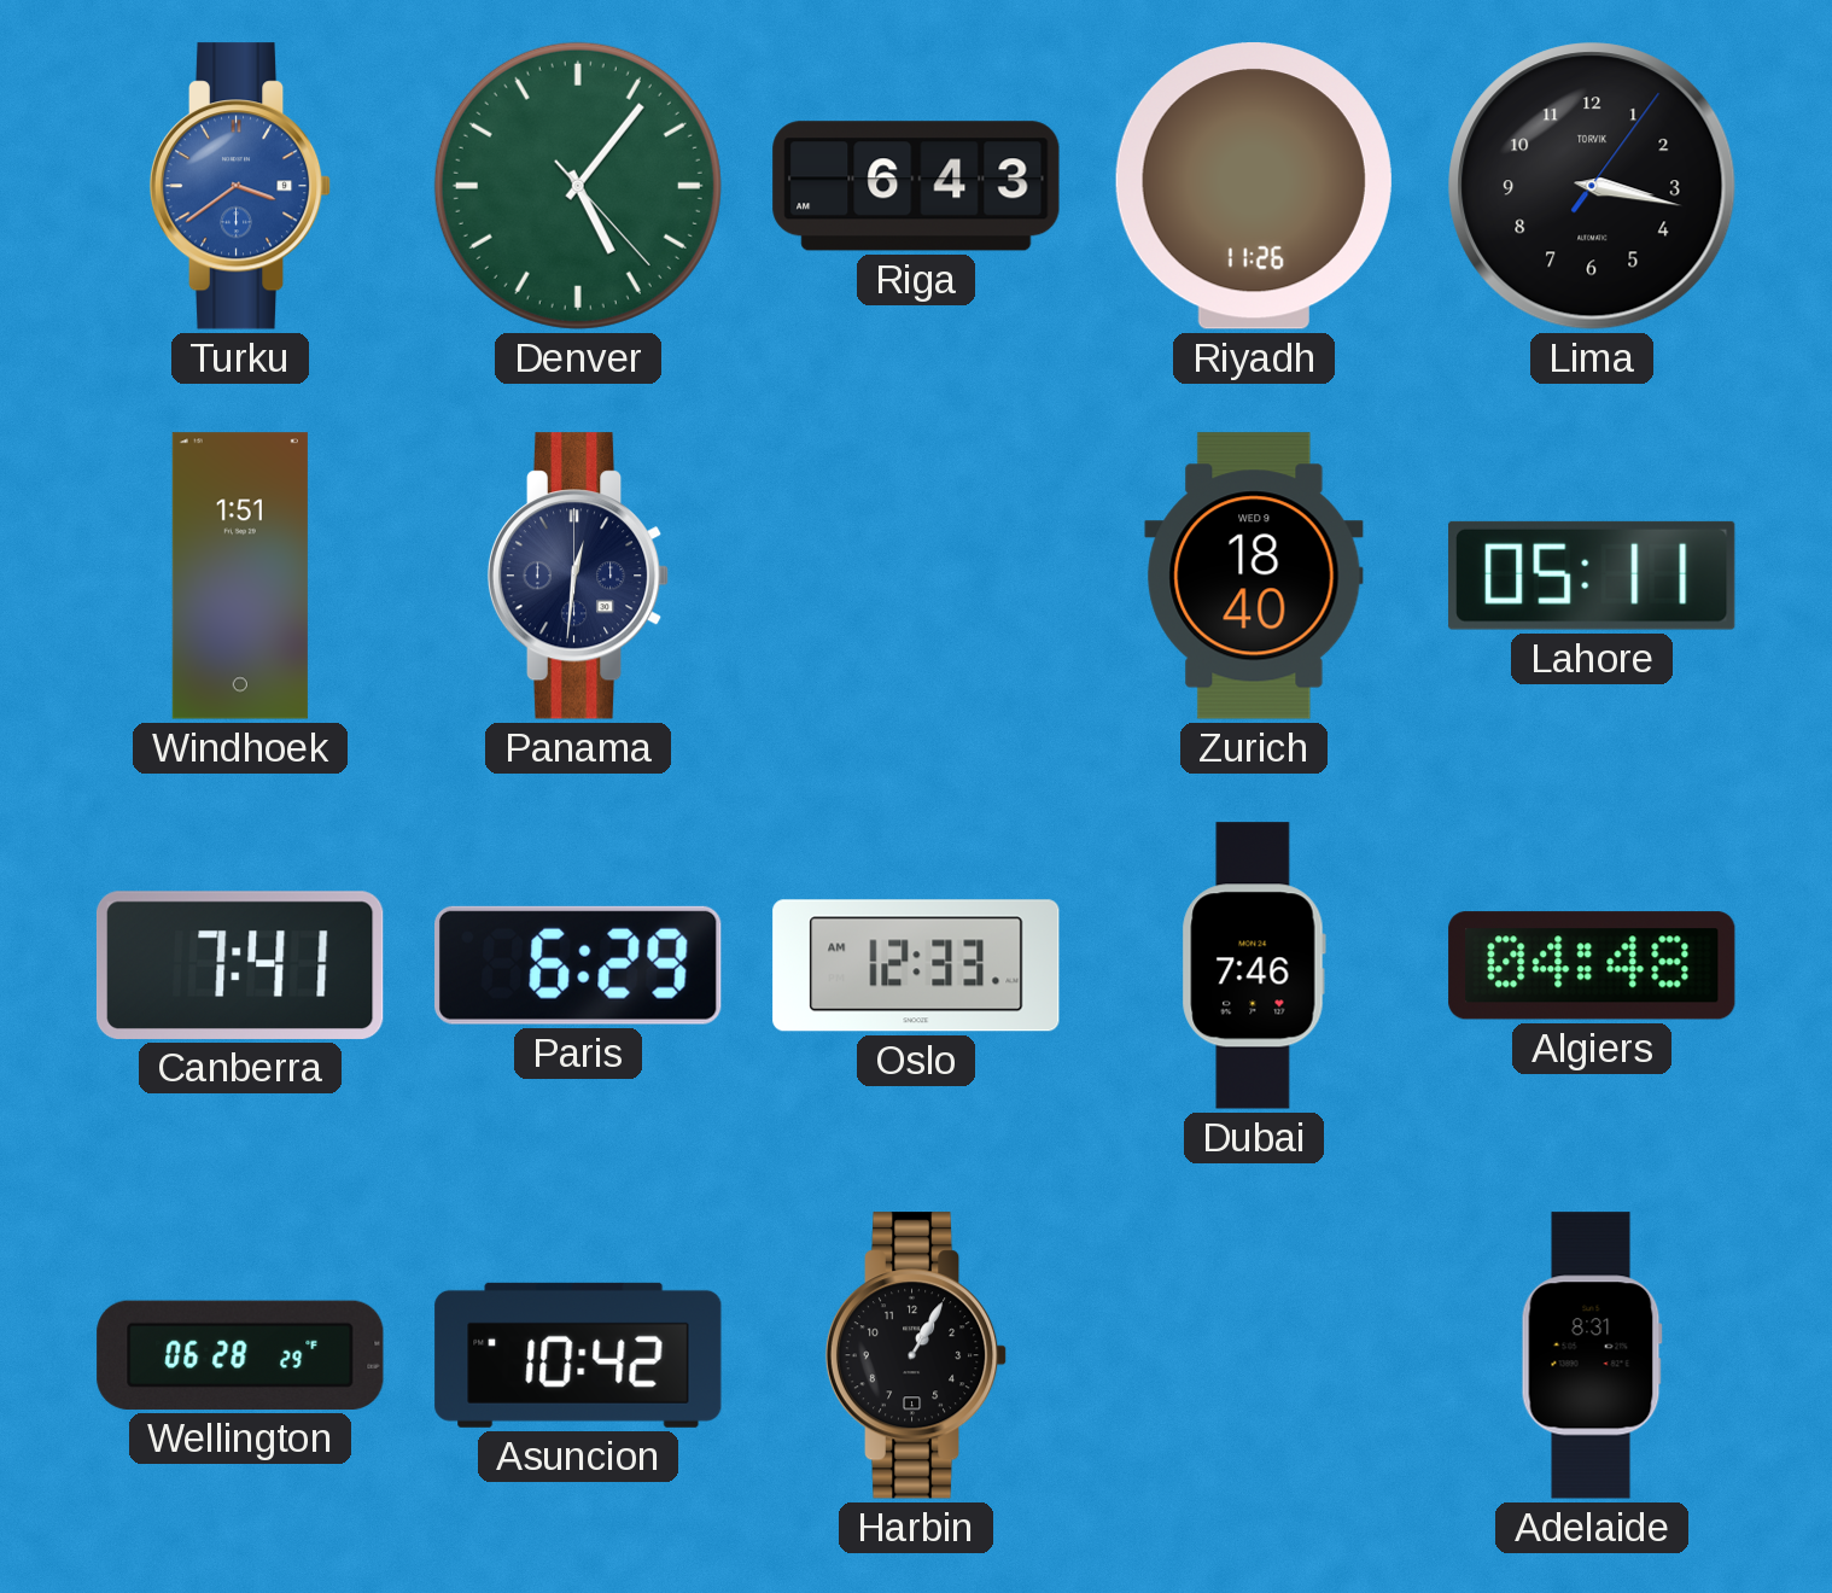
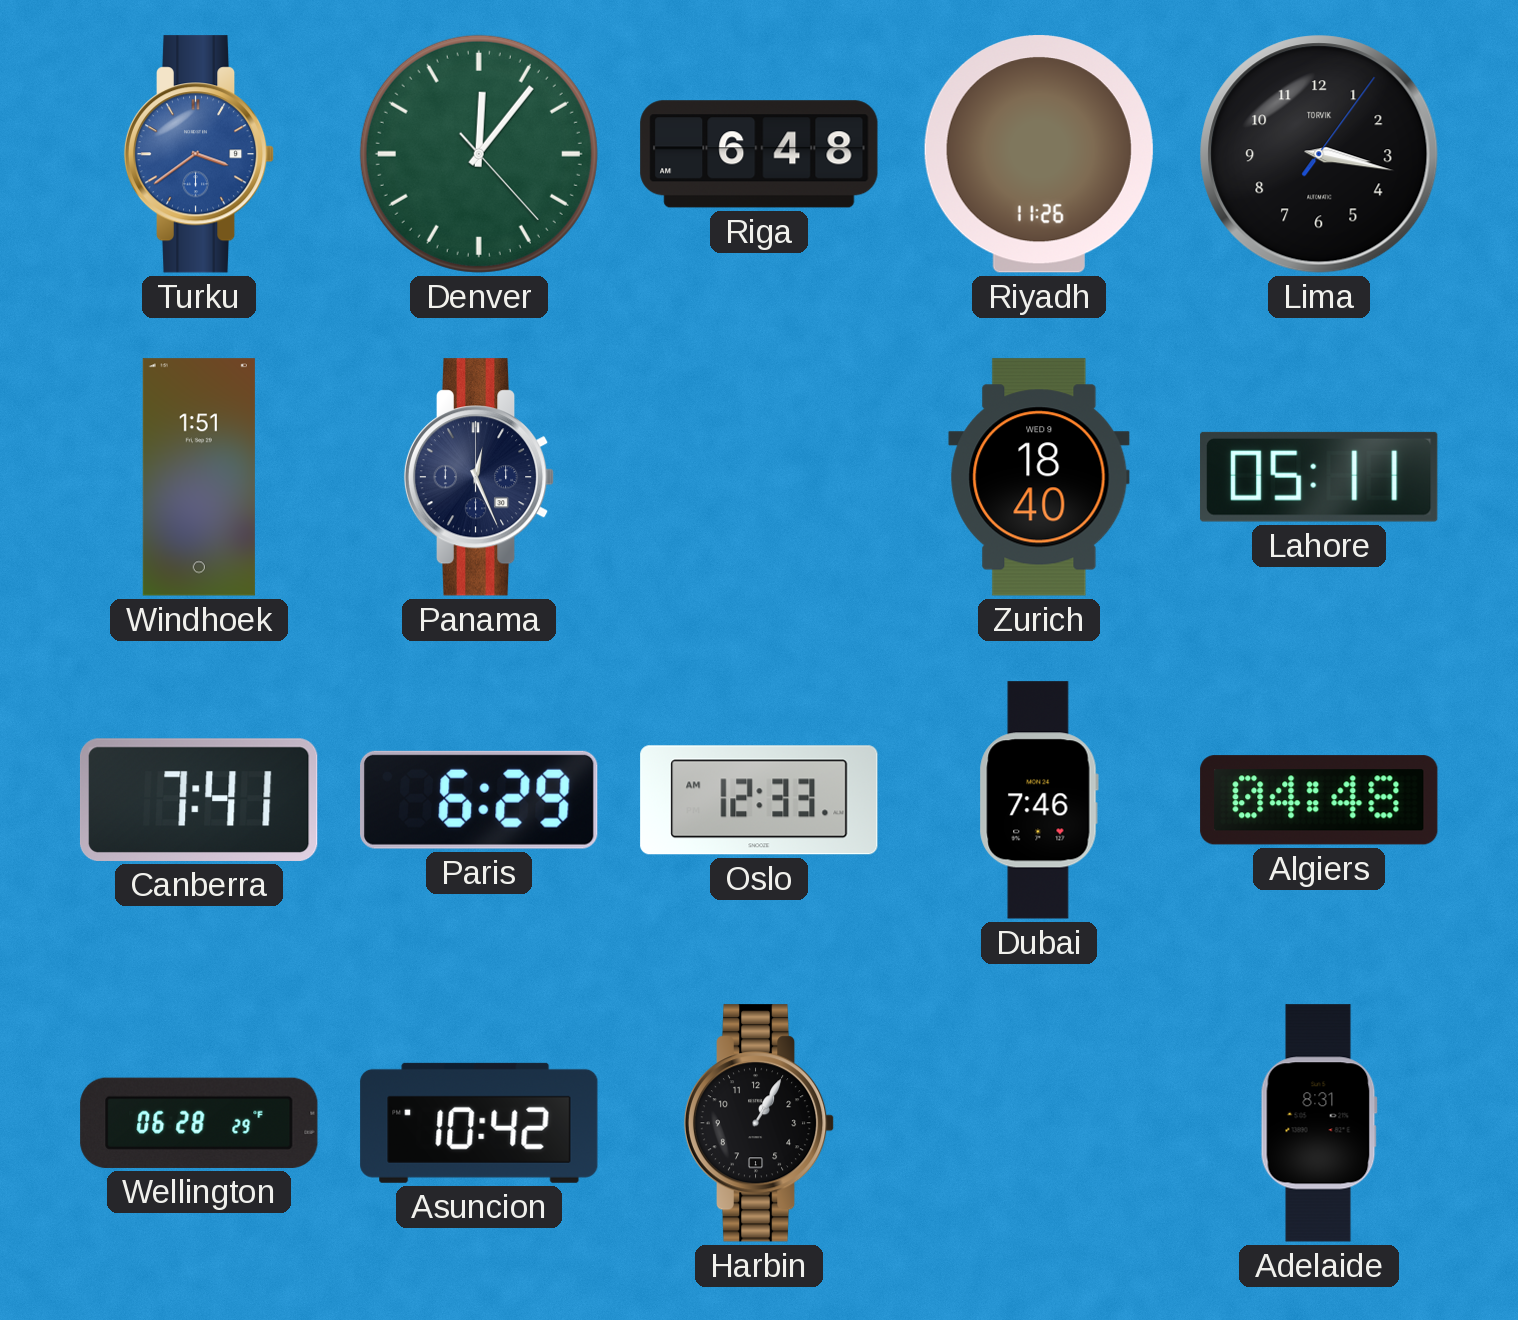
Denver: 5:06 -> 12:06 (479, 154)
Riga: 6:43 -> 6:48 (759, 154)
Panama: 12:31 -> 12:26 (479, 477)
